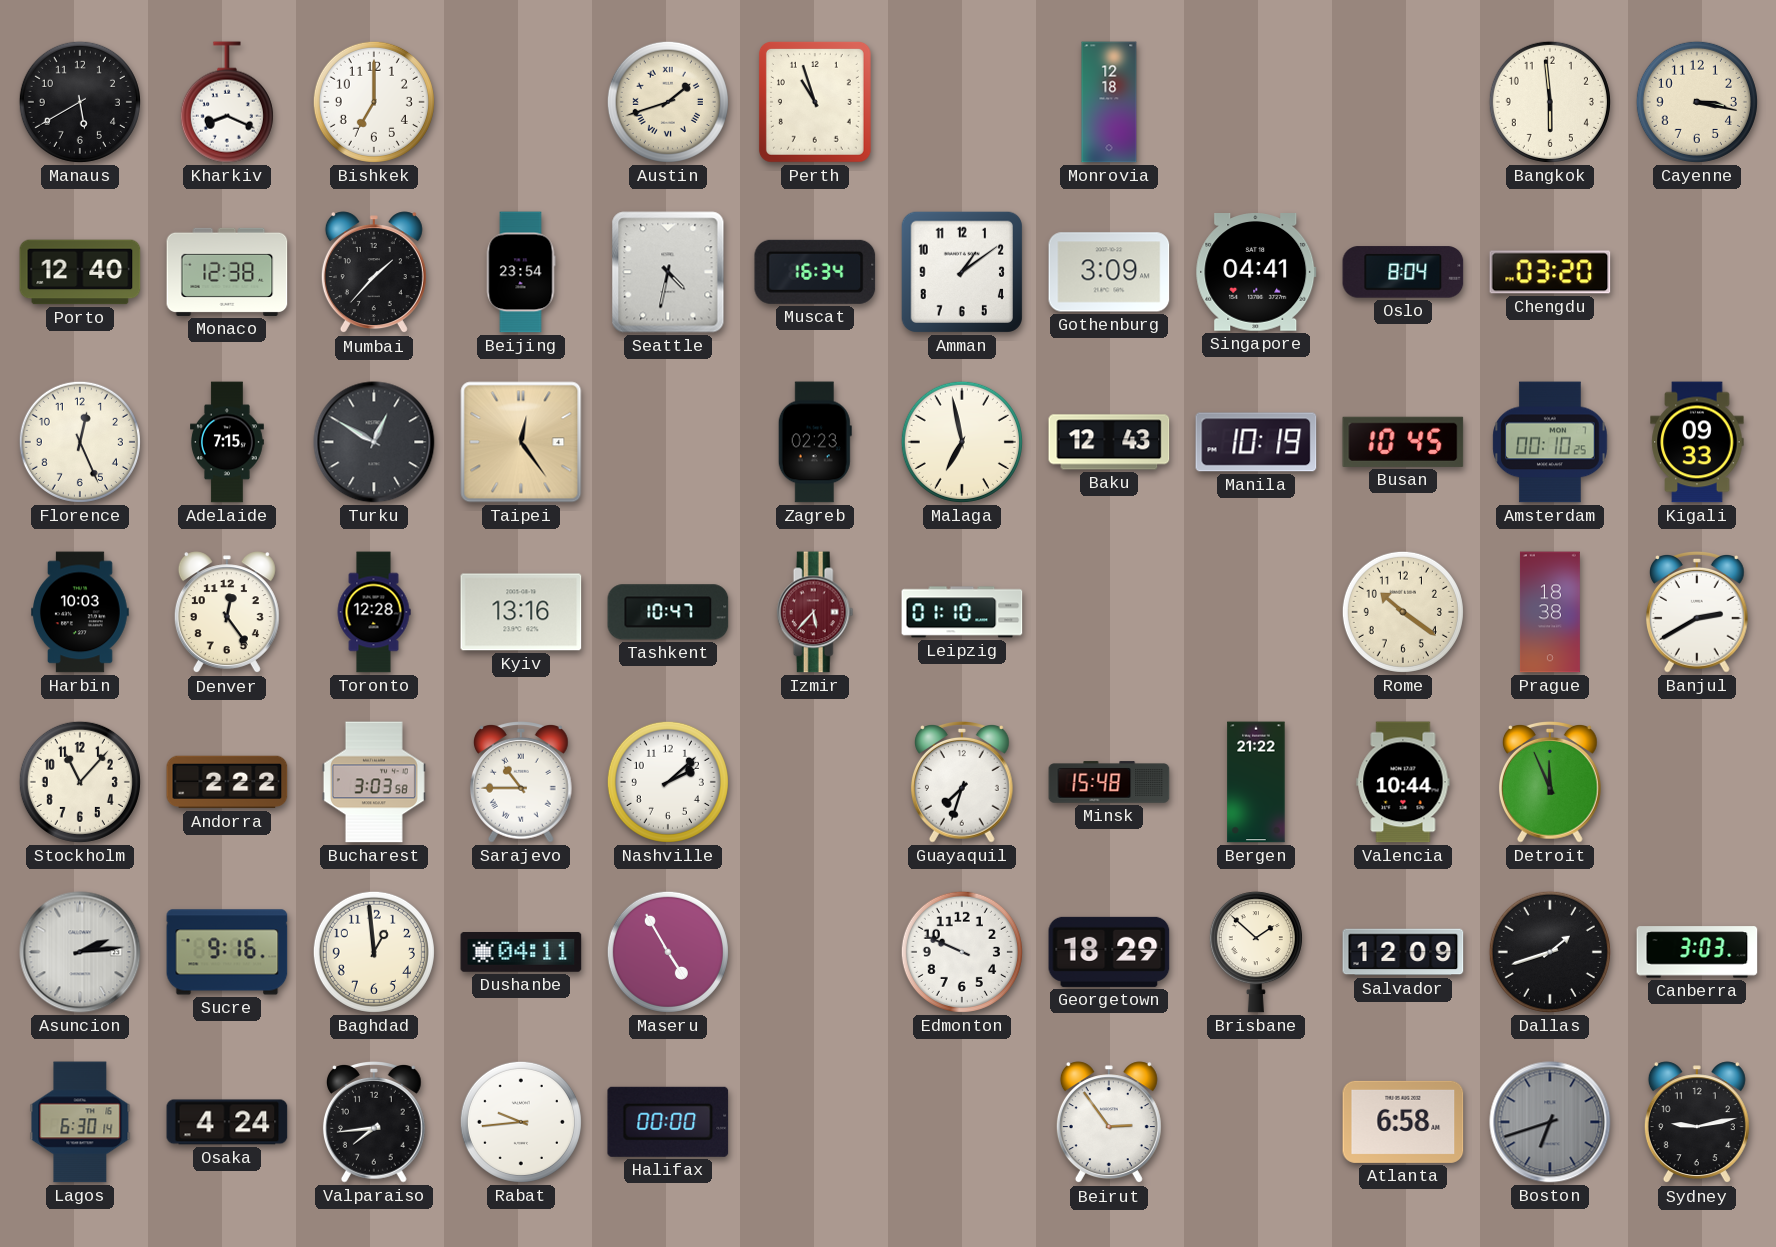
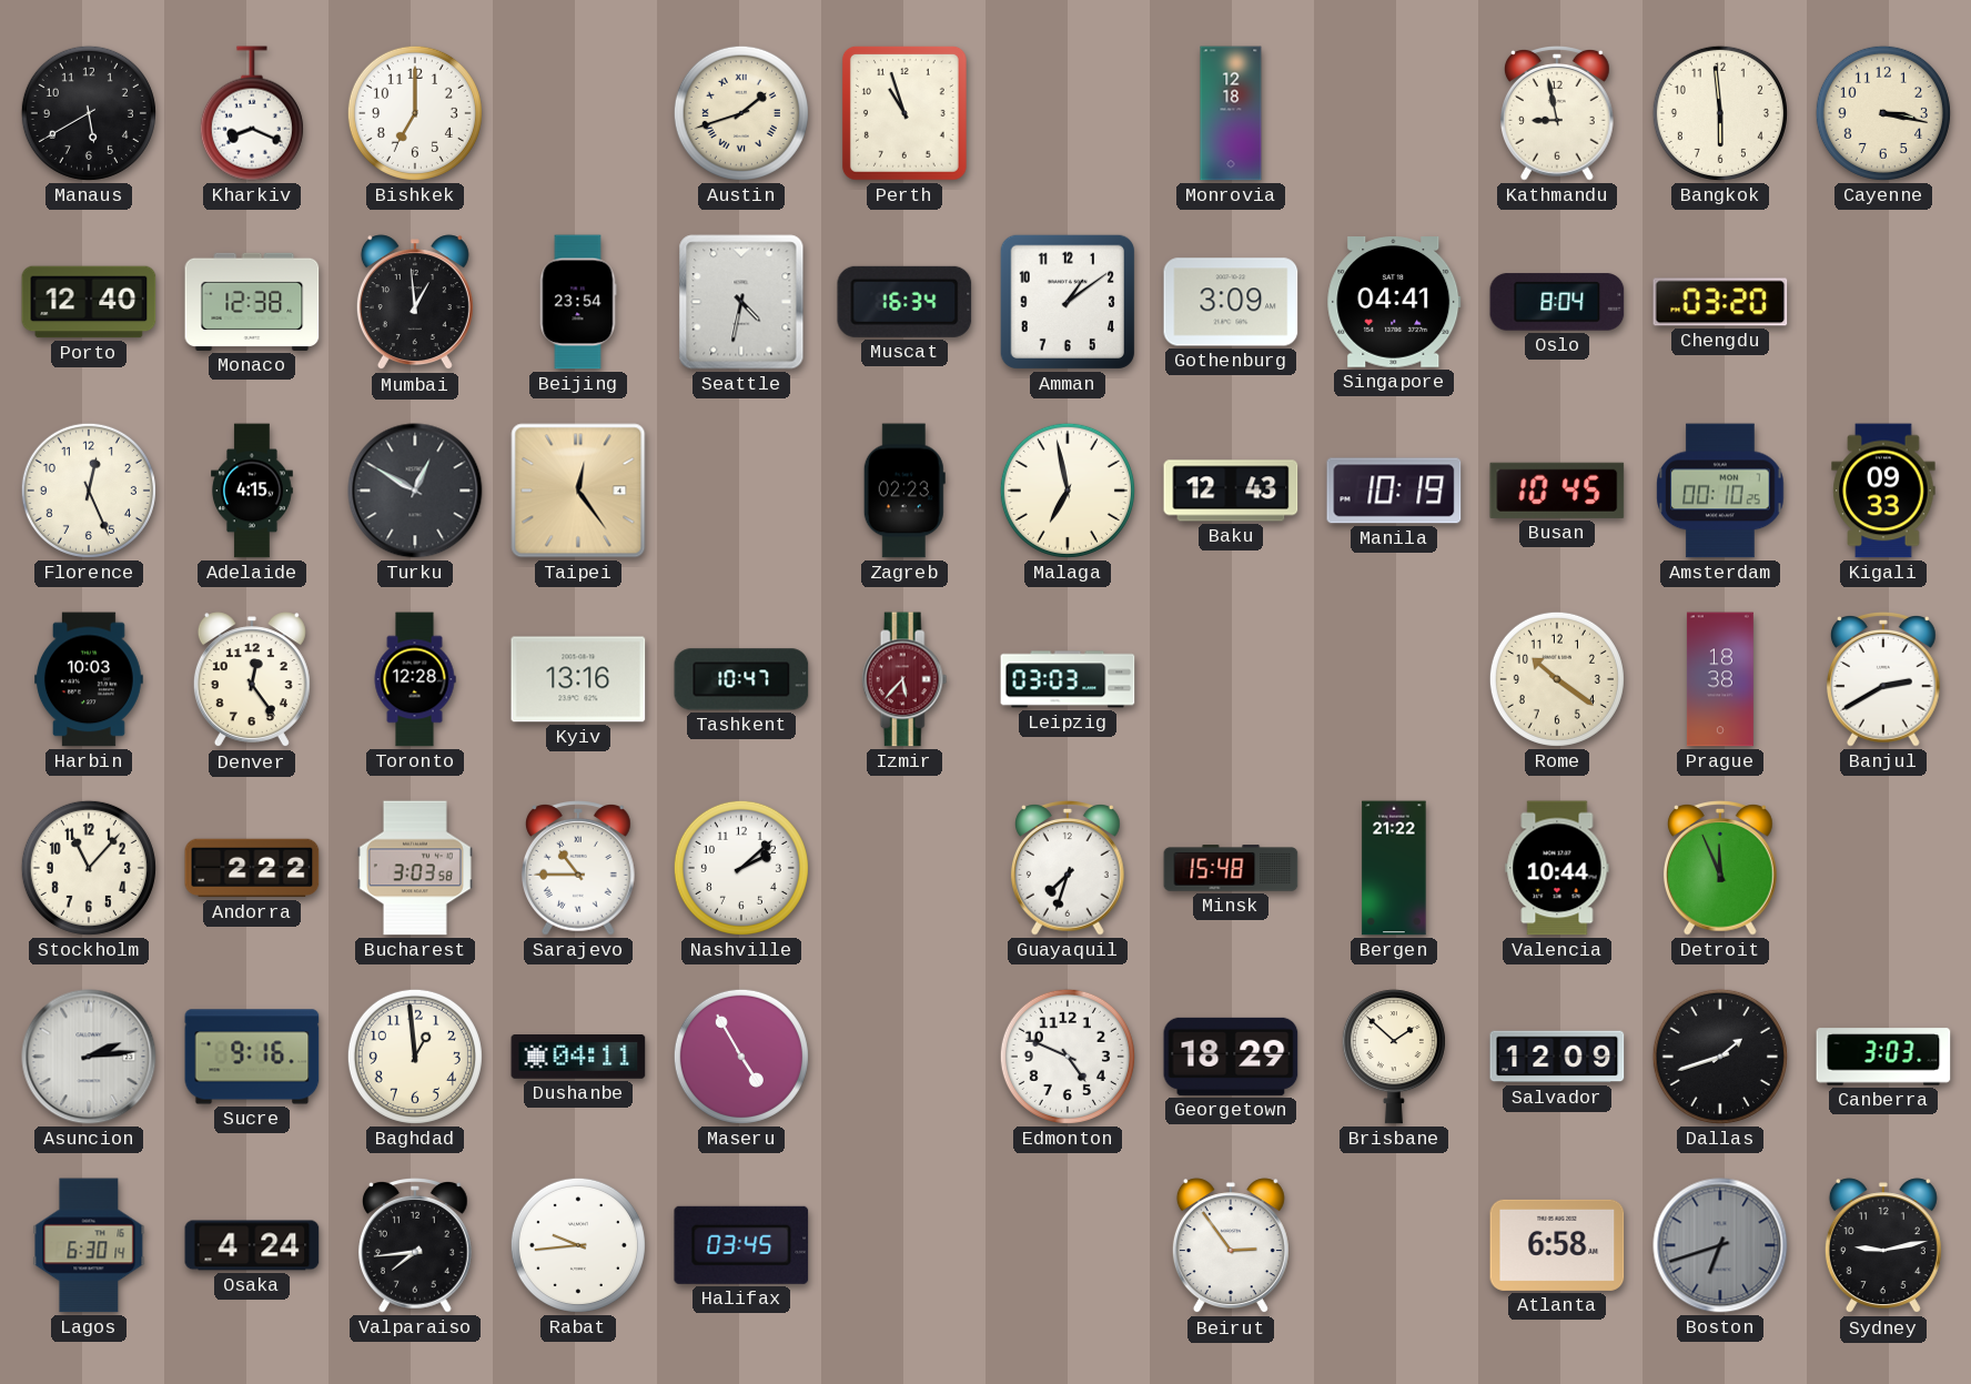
Kathmandu: none -> 8:58 (1557, 114)
Mumbai: 1:37 -> 12:59 (415, 303)
Adelaide: 7:15 -> 4:15 (253, 491)
Leipzig: 01:10 -> 03:03 (1068, 679)
Edmonton: 9:49 -> 4:49 (1068, 1057)
Halifax: 00:00 -> 03:45 (741, 1245)
